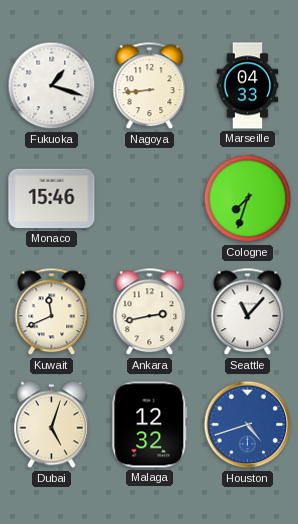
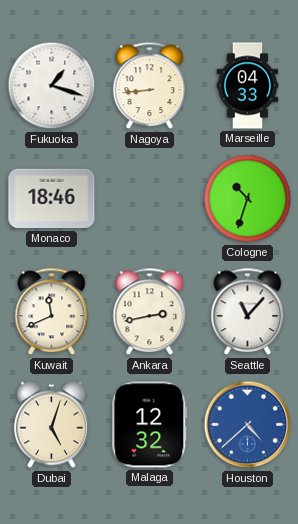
Monaco: 15:46 -> 18:46 (52, 199)
Cologne: 7:33 -> 10:33 (248, 199)
Houston: 4:42 -> 4:38 (248, 425)
